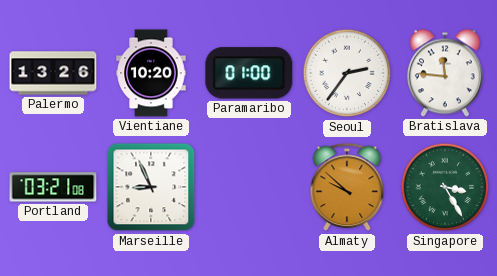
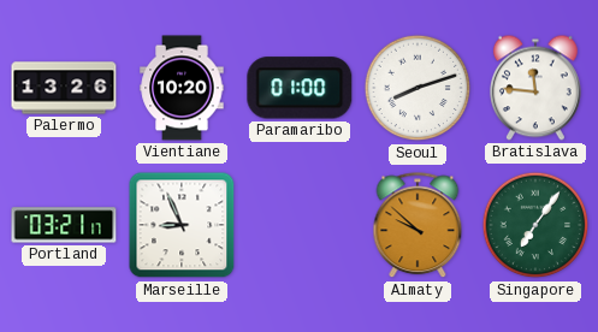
Seoul: 2:36 -> 8:12 (418, 88)
Portland: 03:21:08 -> 03:21:17 (64, 225)
Singapore: 3:25 -> 7:06 (535, 225)
